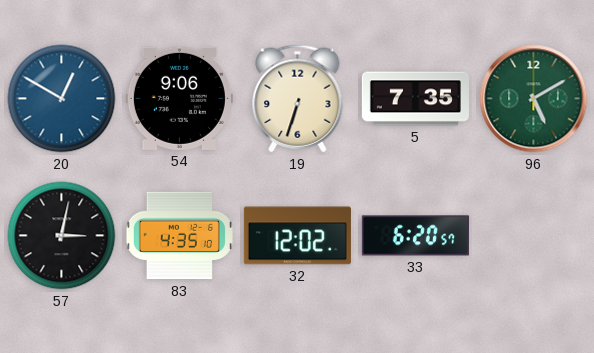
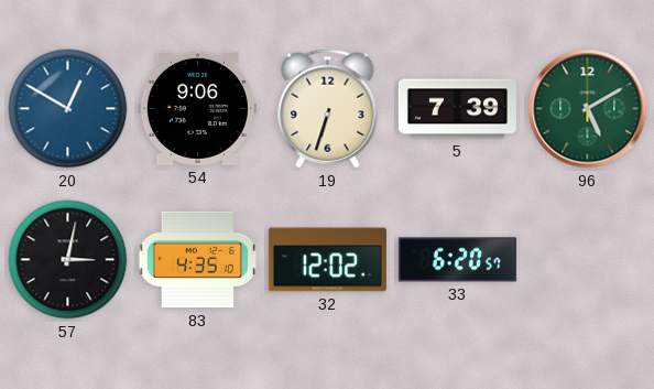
5: 7:35 -> 7:39 (457, 109)
